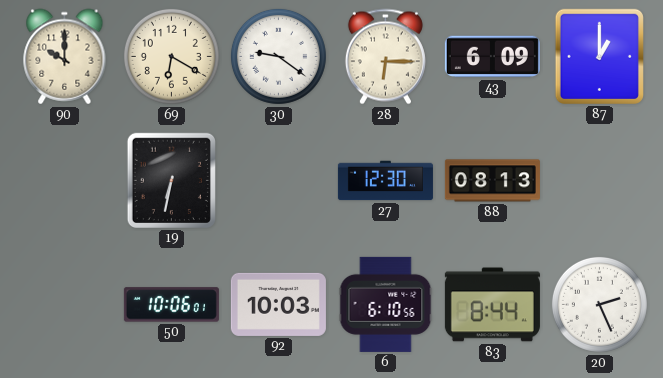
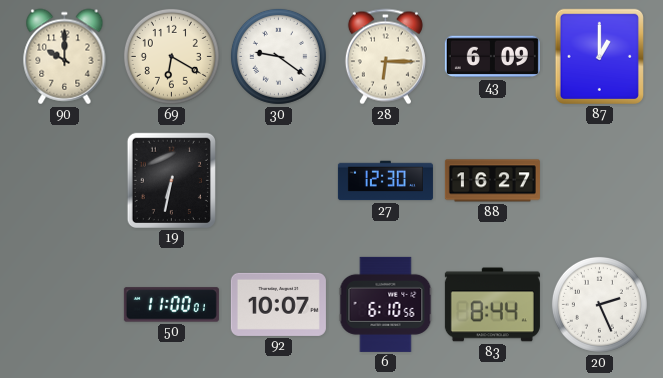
88: 08:13 -> 16:27 (492, 181)
50: 10:06 -> 11:00 (171, 305)
92: 10:03 -> 10:07 (278, 304)
